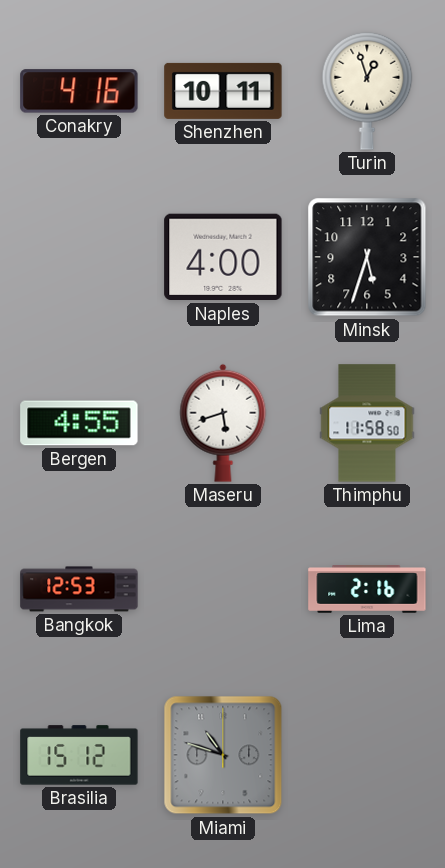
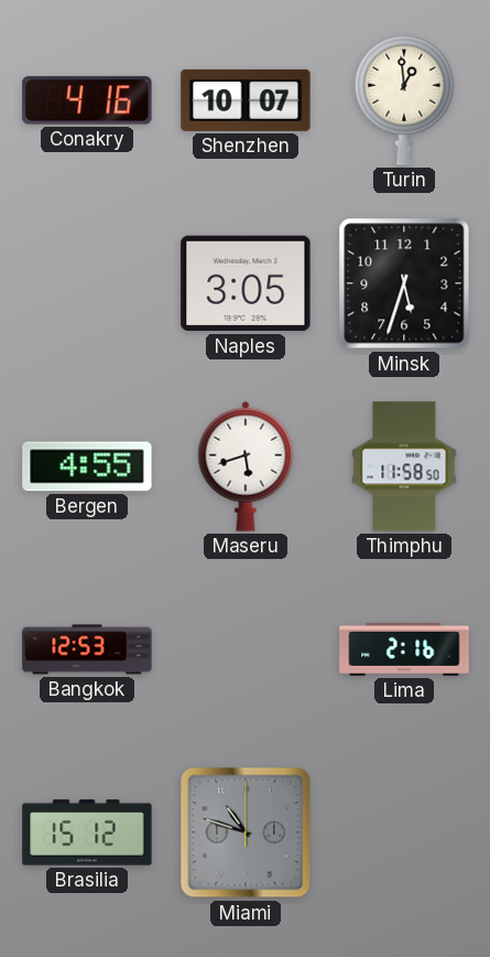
Shenzhen: 10:11 -> 10:07 (246, 100)
Turin: 12:57 -> 12:59 (404, 100)
Naples: 4:00 -> 3:05 (246, 283)
